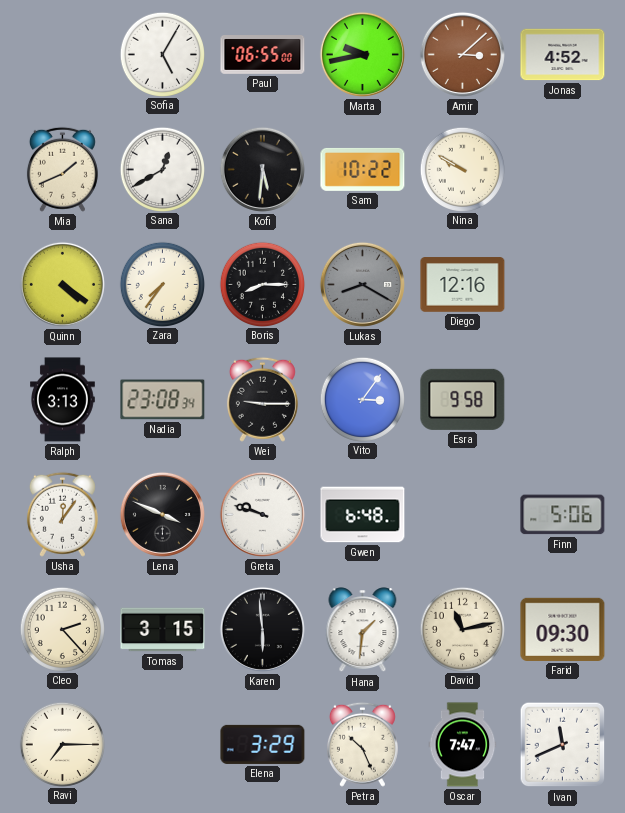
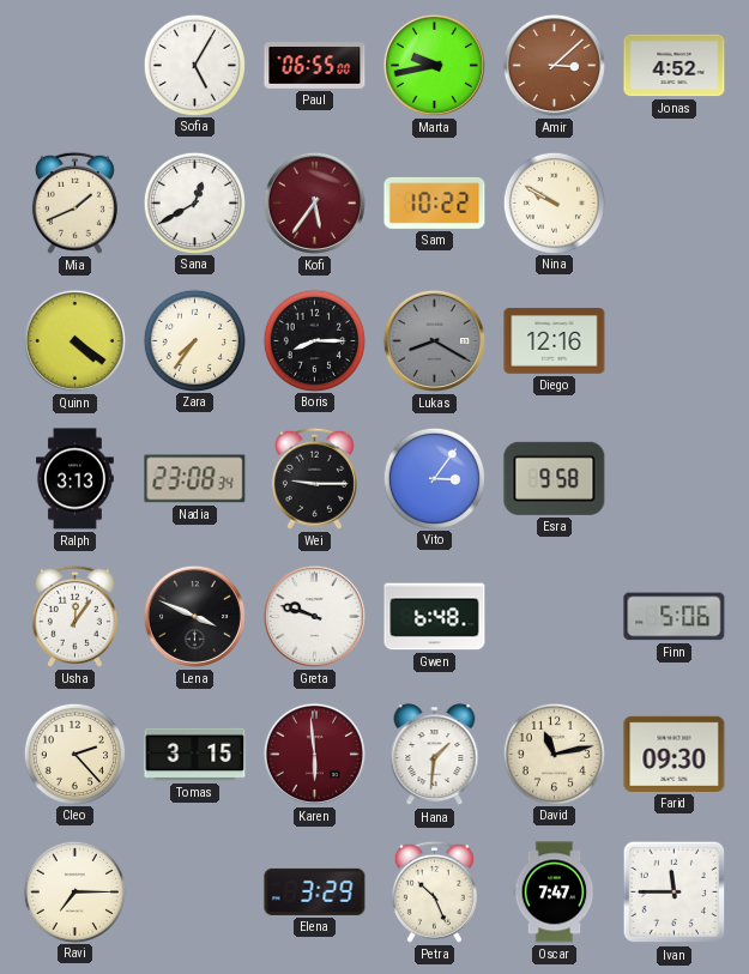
Kofi: 5:31 -> 5:36 (314, 202)
Kofi dial: black -> burgundy (314, 202)
Karen dial: black -> burgundy (314, 754)
Ivan: 11:41 -> 11:45 (675, 893)
